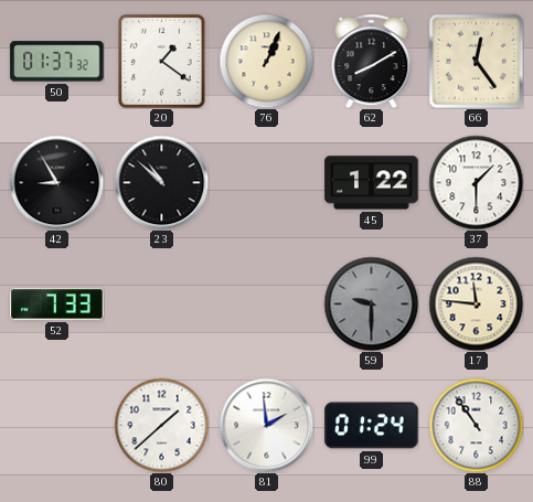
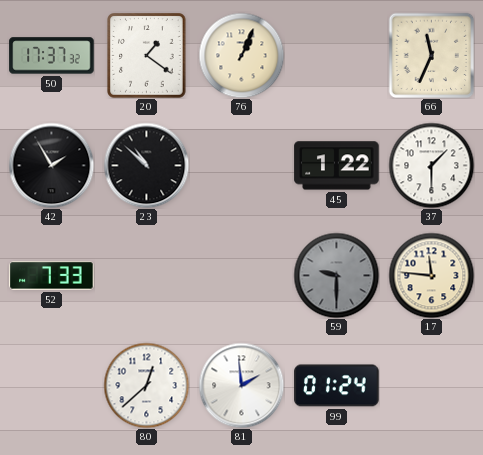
50: 01:37 -> 17:37 (52, 56)
62: 8:10 -> none (372, 61)
66: 12:24 -> 11:34 (431, 55)
42: 8:55 -> 1:55 (51, 165)
80: 1:38 -> 12:38 (146, 385)
88: 10:54 -> none (476, 425)
